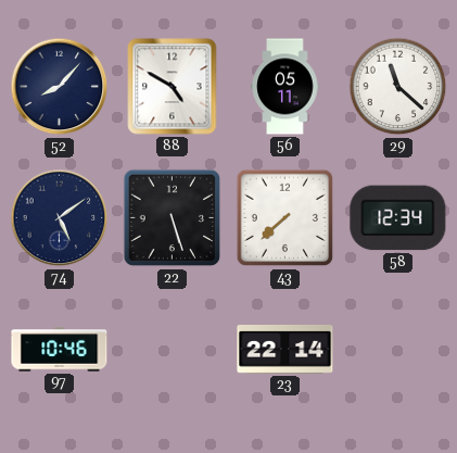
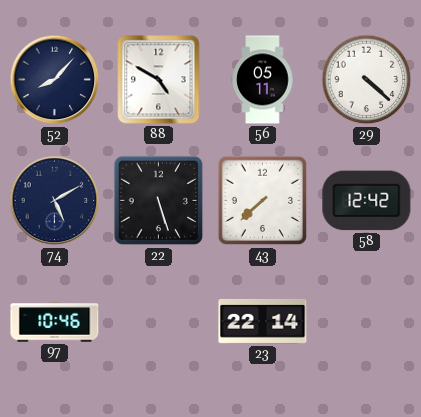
29: 11:22 -> 4:22 (367, 80)
74: 5:09 -> 5:10 (55, 201)
58: 12:34 -> 12:42 (367, 201)
